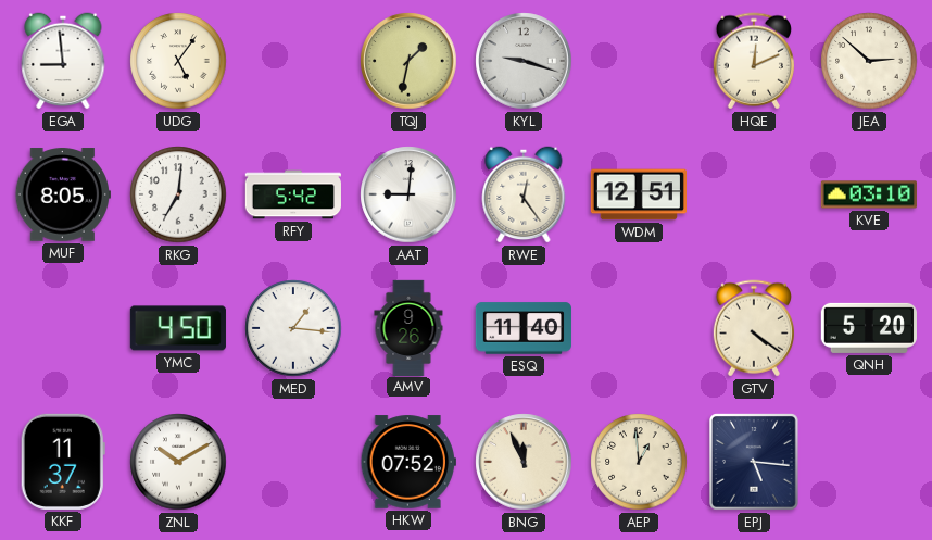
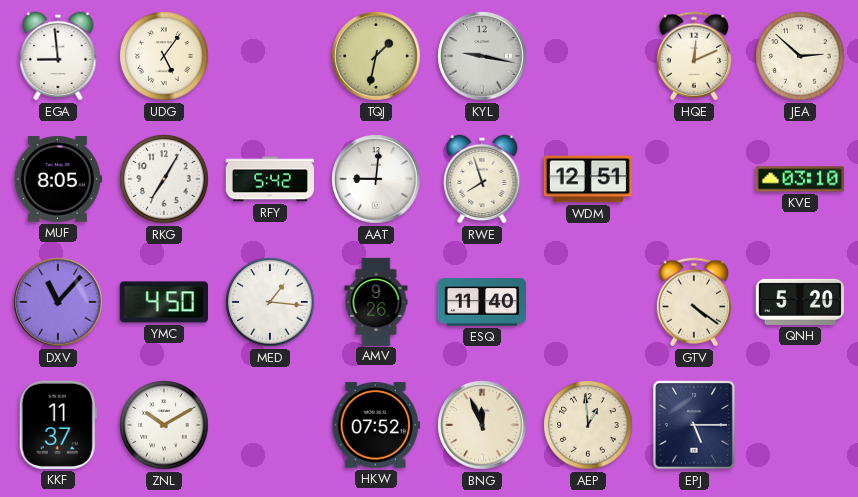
KYL: 9:18 -> 9:17 (482, 56)
RKG: 7:01 -> 7:05 (164, 179)
RWE: 12:24 -> 7:57 (482, 179)
DXV: none -> 11:07 (58, 302)
EPJ: 5:16 -> 5:15 (695, 426)
